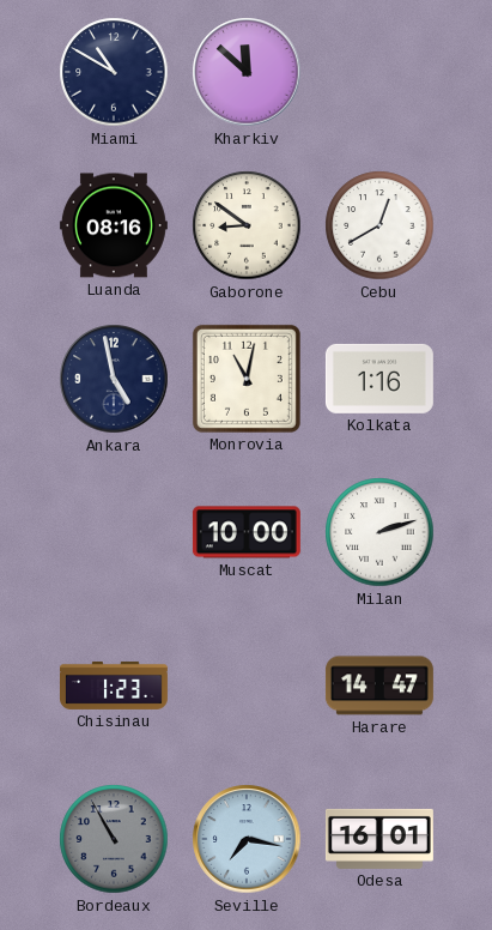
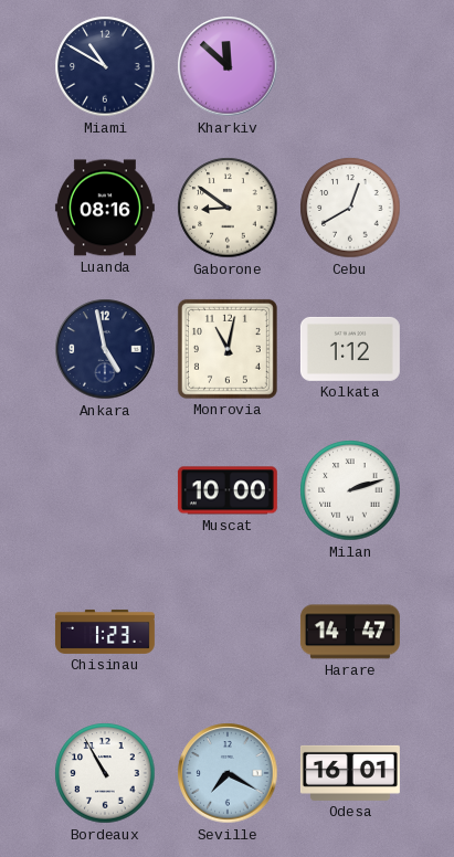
Kolkata: 1:16 -> 1:12 (350, 349)
Bordeaux dial: grey -> white (105, 773)
Seville: 7:17 -> 7:20 (228, 773)
